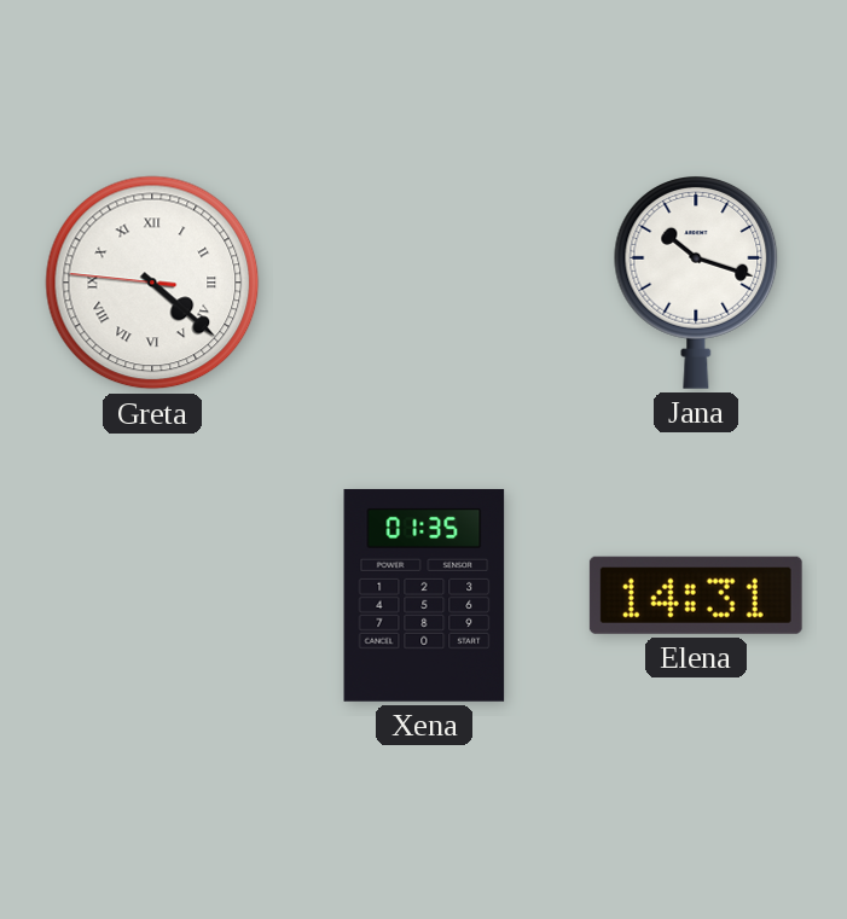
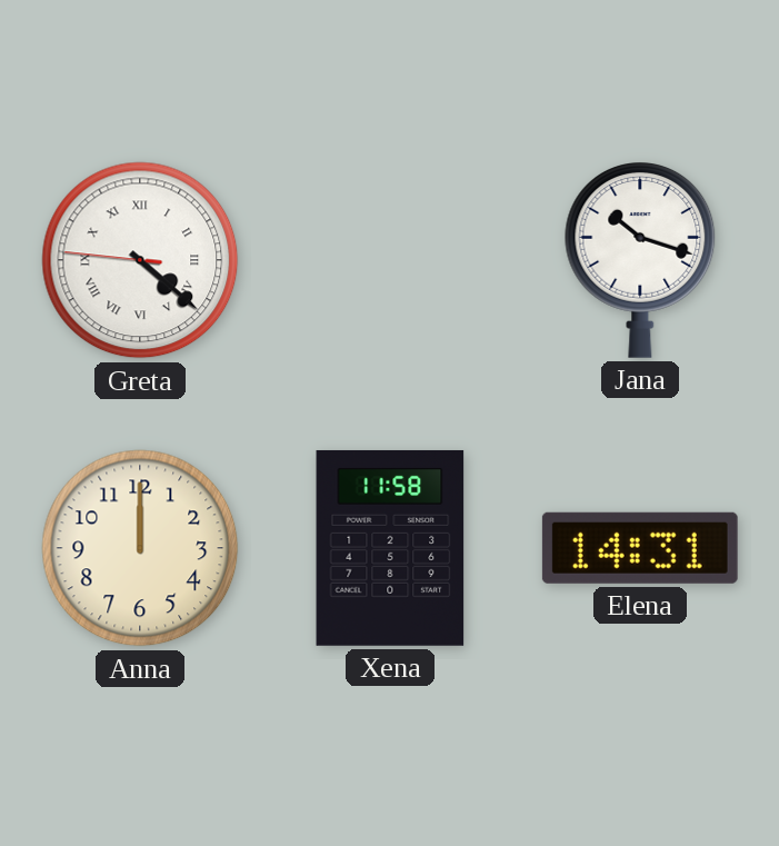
Anna: none -> 12:00 (140, 548)
Xena: 01:35 -> 11:58 (390, 548)
